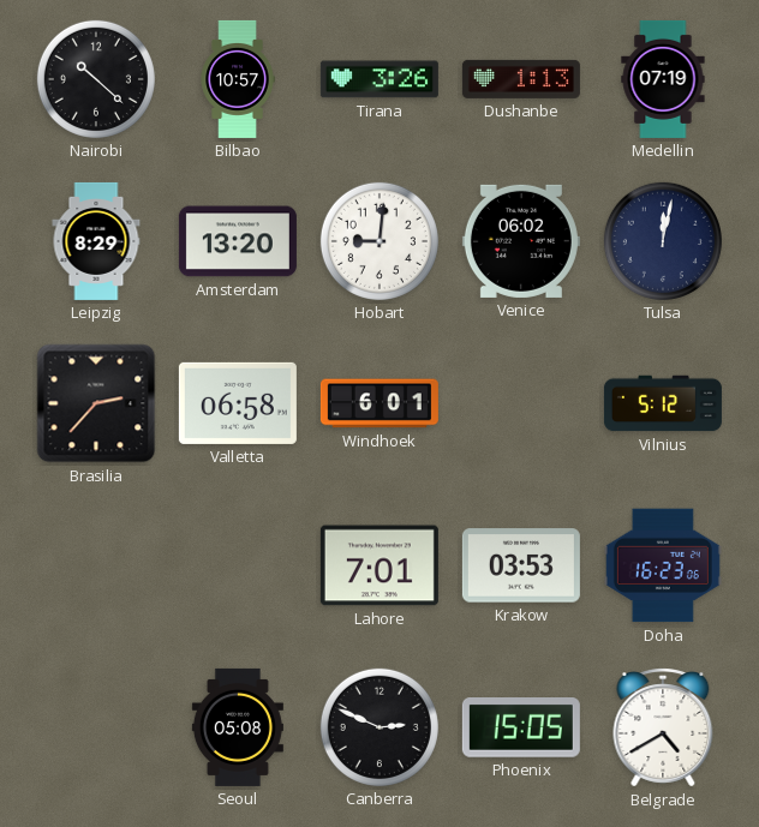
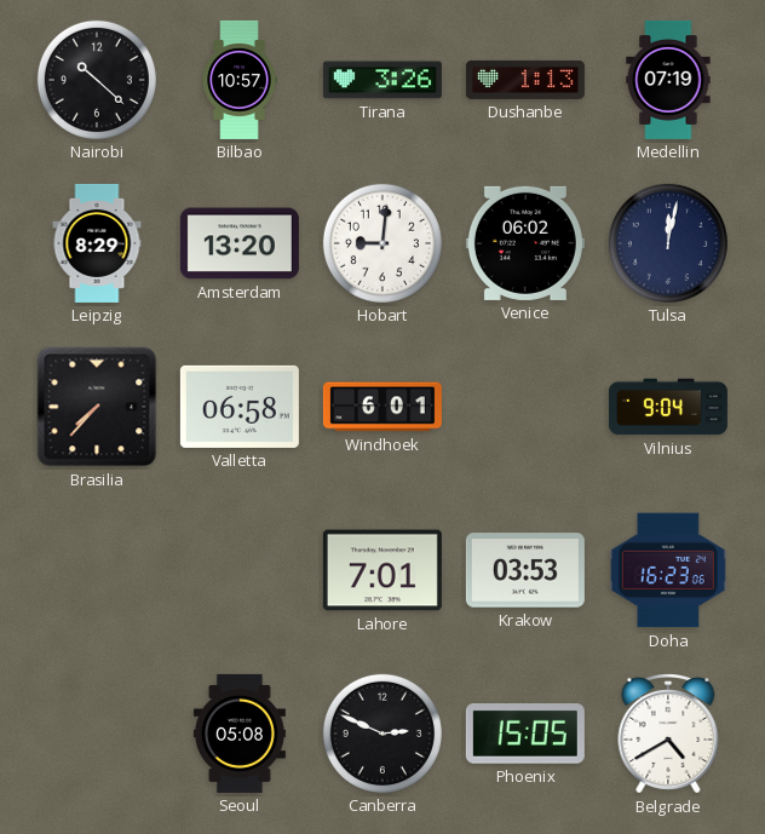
Brasilia: 2:37 -> 7:37 (97, 407)
Vilnius: 5:12 -> 9:04 (668, 407)
